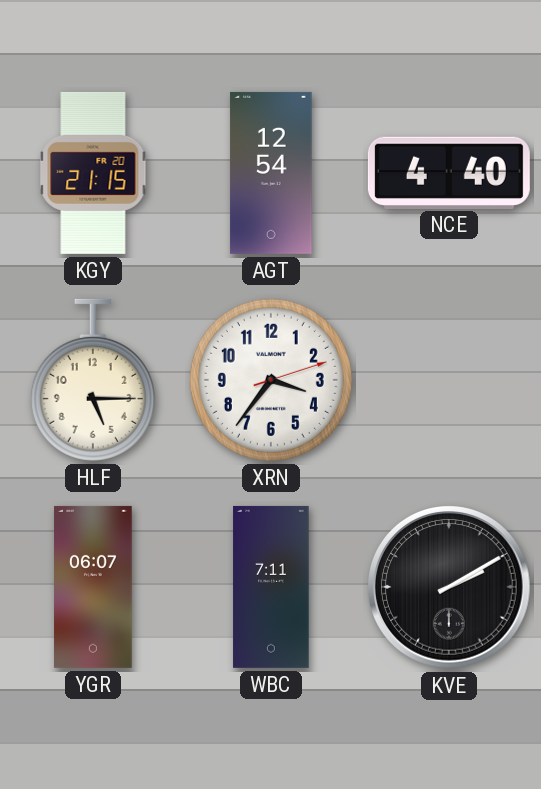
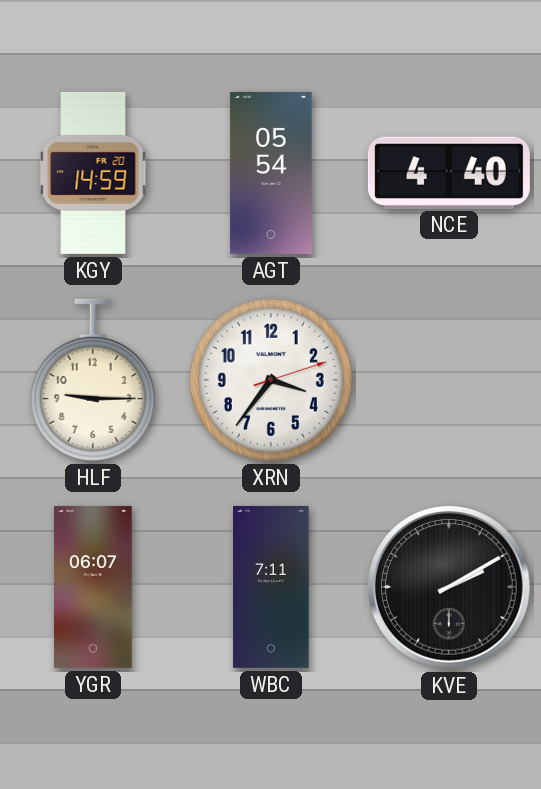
KGY: 21:15 -> 14:59 (93, 173)
AGT: 12:54 -> 05:54 (271, 173)
HLF: 5:15 -> 9:15 (93, 380)
